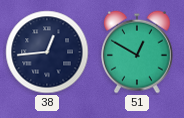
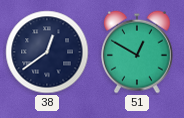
38: 12:44 -> 12:39 (47, 52)
